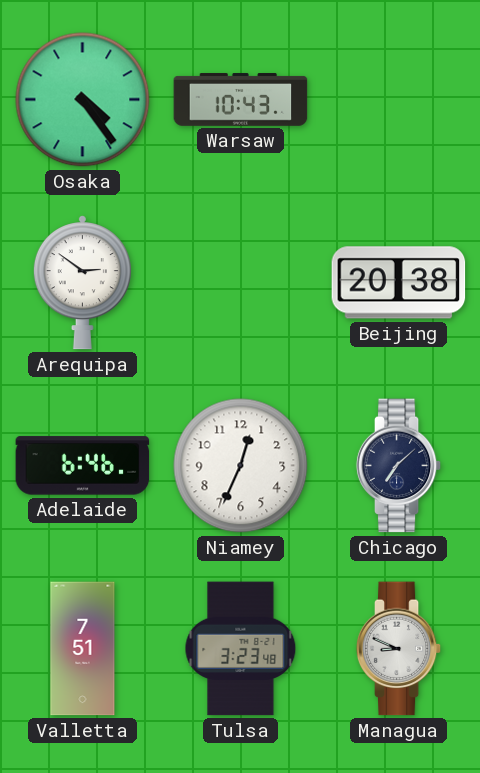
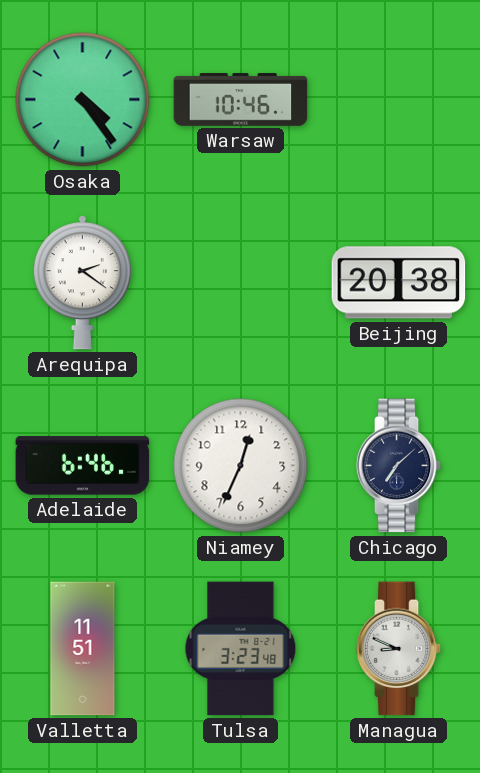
Warsaw: 10:43 -> 10:46 (241, 100)
Arequipa: 2:51 -> 2:21 (82, 283)
Valletta: 7:51 -> 11:51 (83, 649)
